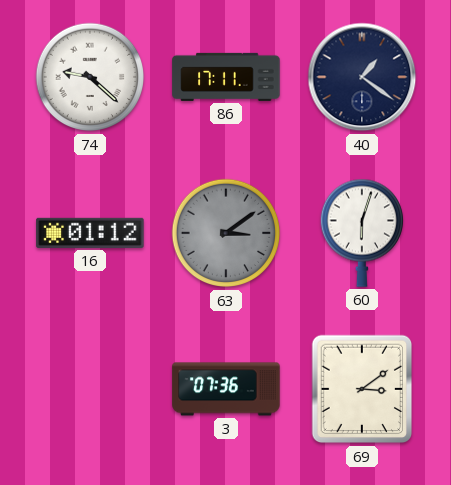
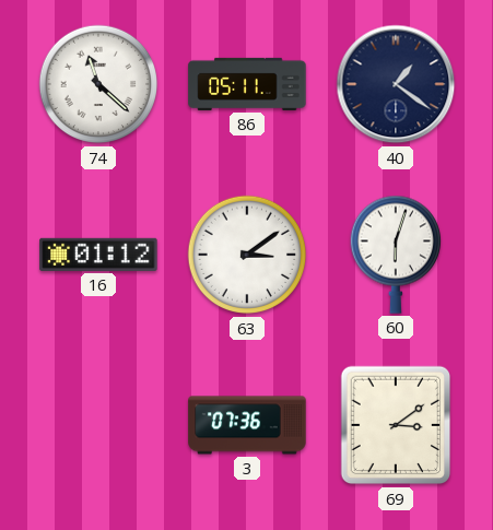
74: 9:22 -> 11:22 (98, 84)
86: 17:11 -> 05:11 (247, 84)
63 dial: grey -> white (247, 255)
